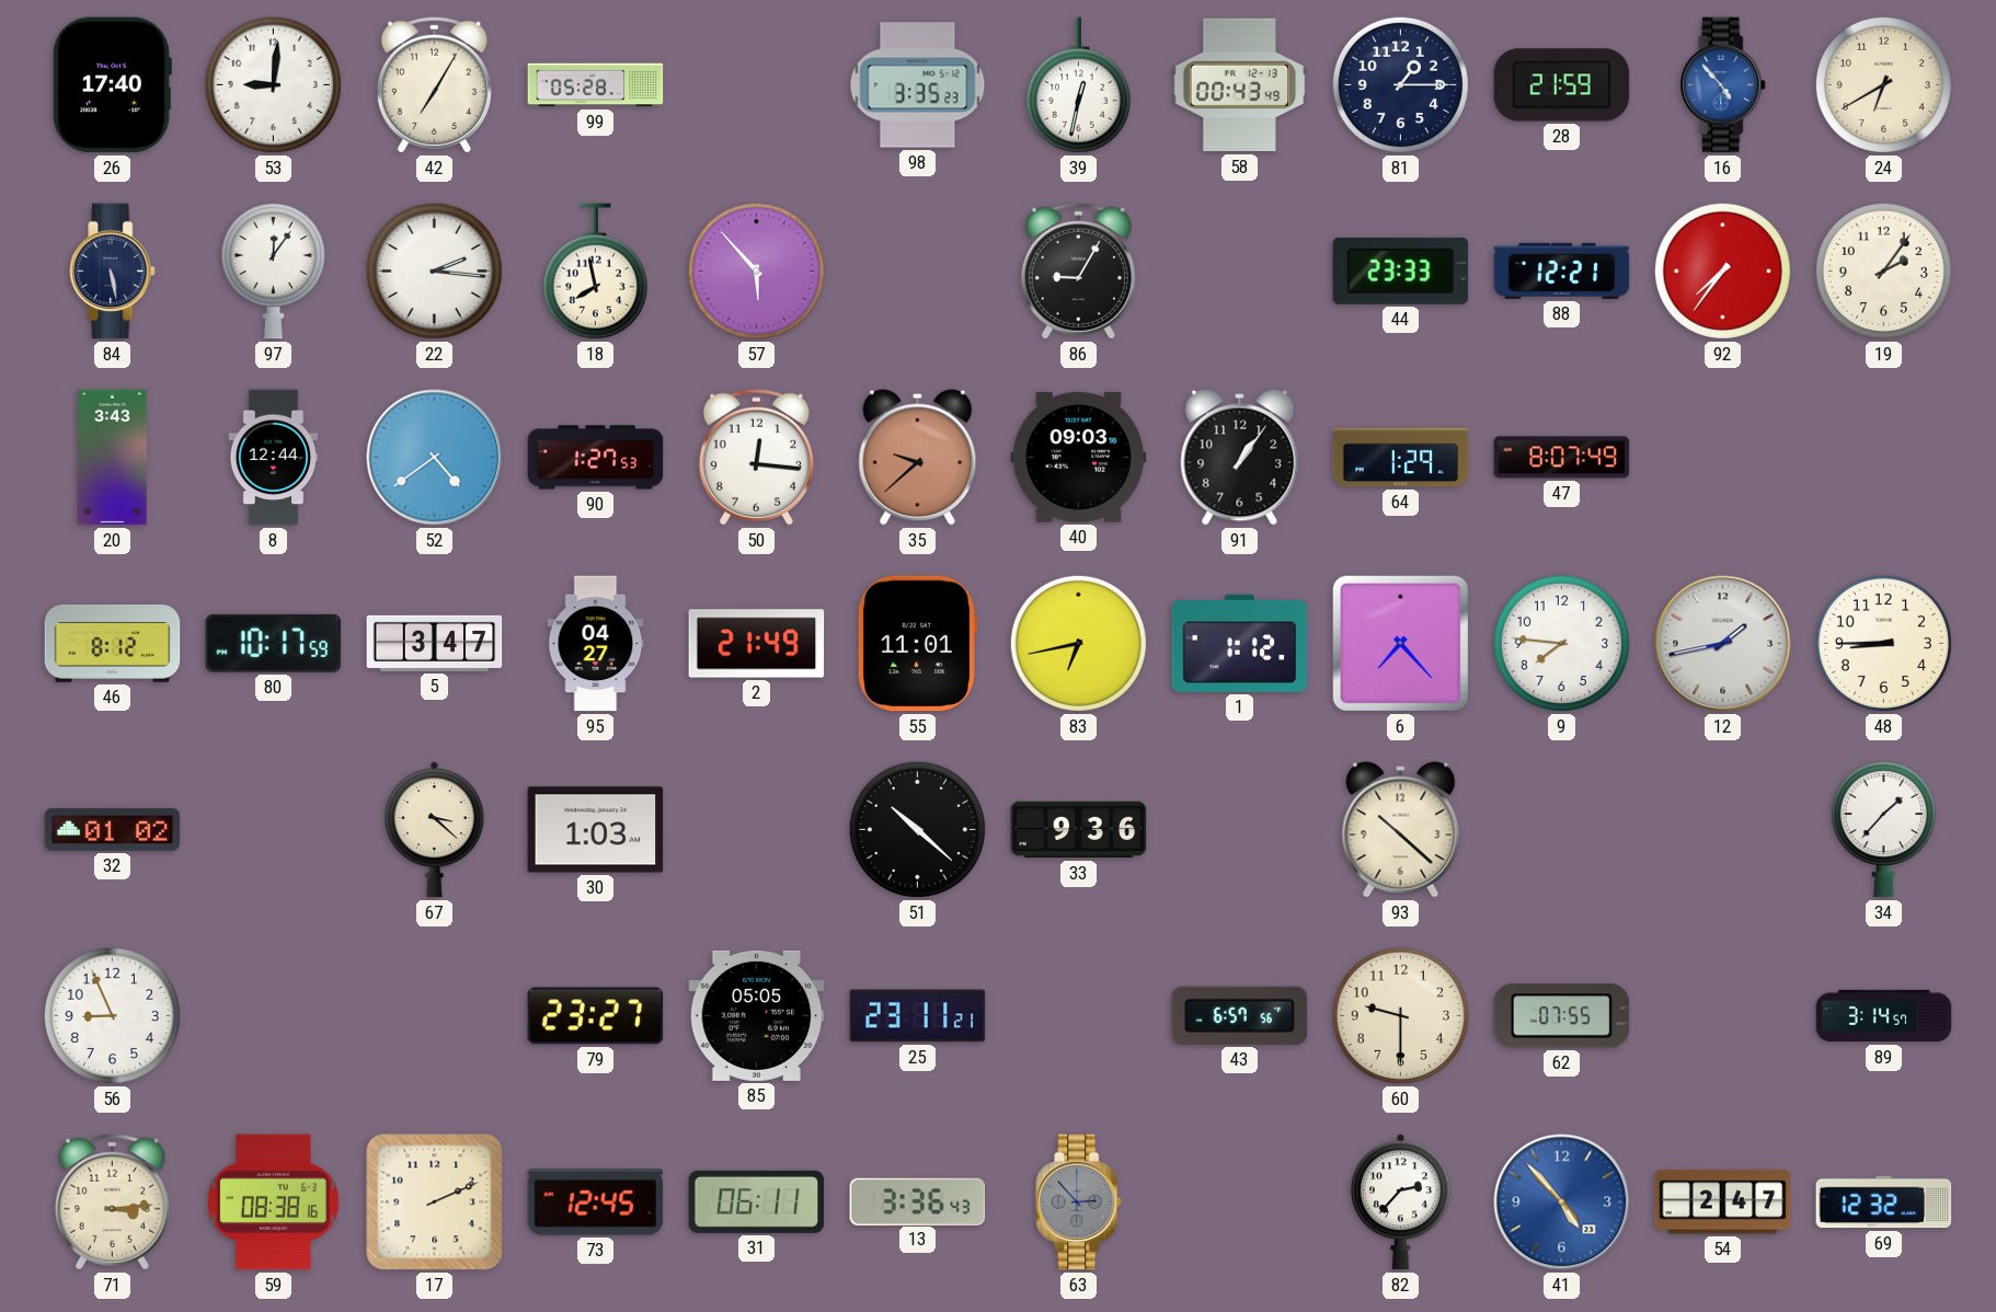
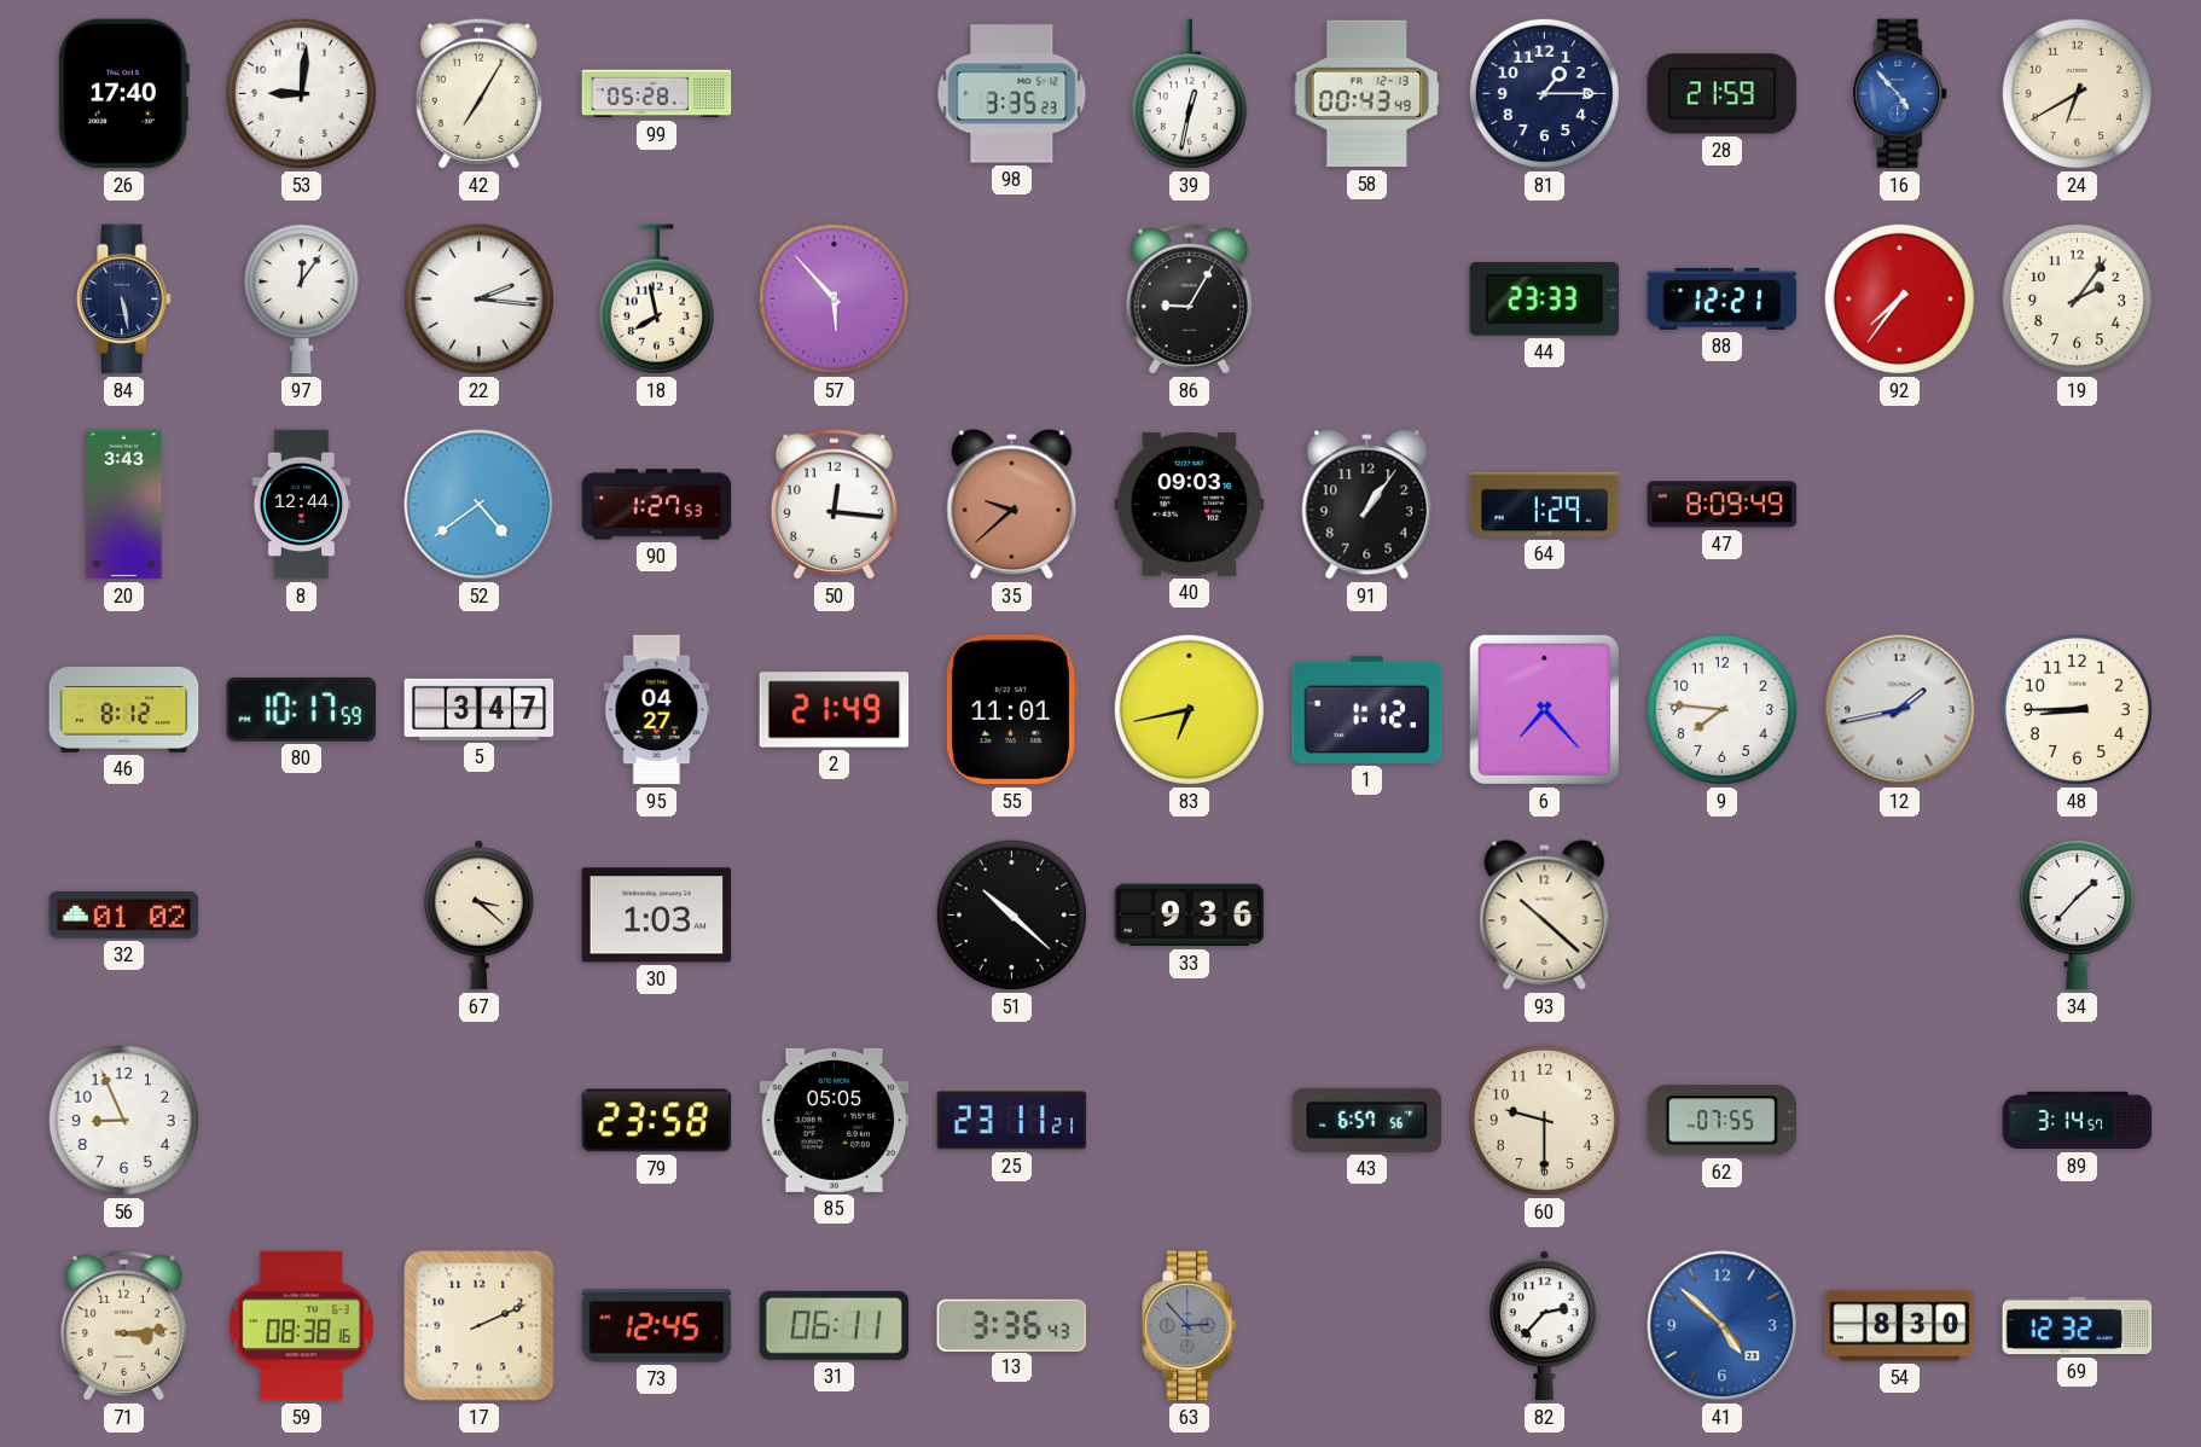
47: 8:07 -> 8:09 (1723, 505)
79: 23:27 -> 23:58 (657, 1121)
41: 4:53 -> 4:52 (1723, 1326)
54: 2:47 -> 8:30 (1900, 1326)
